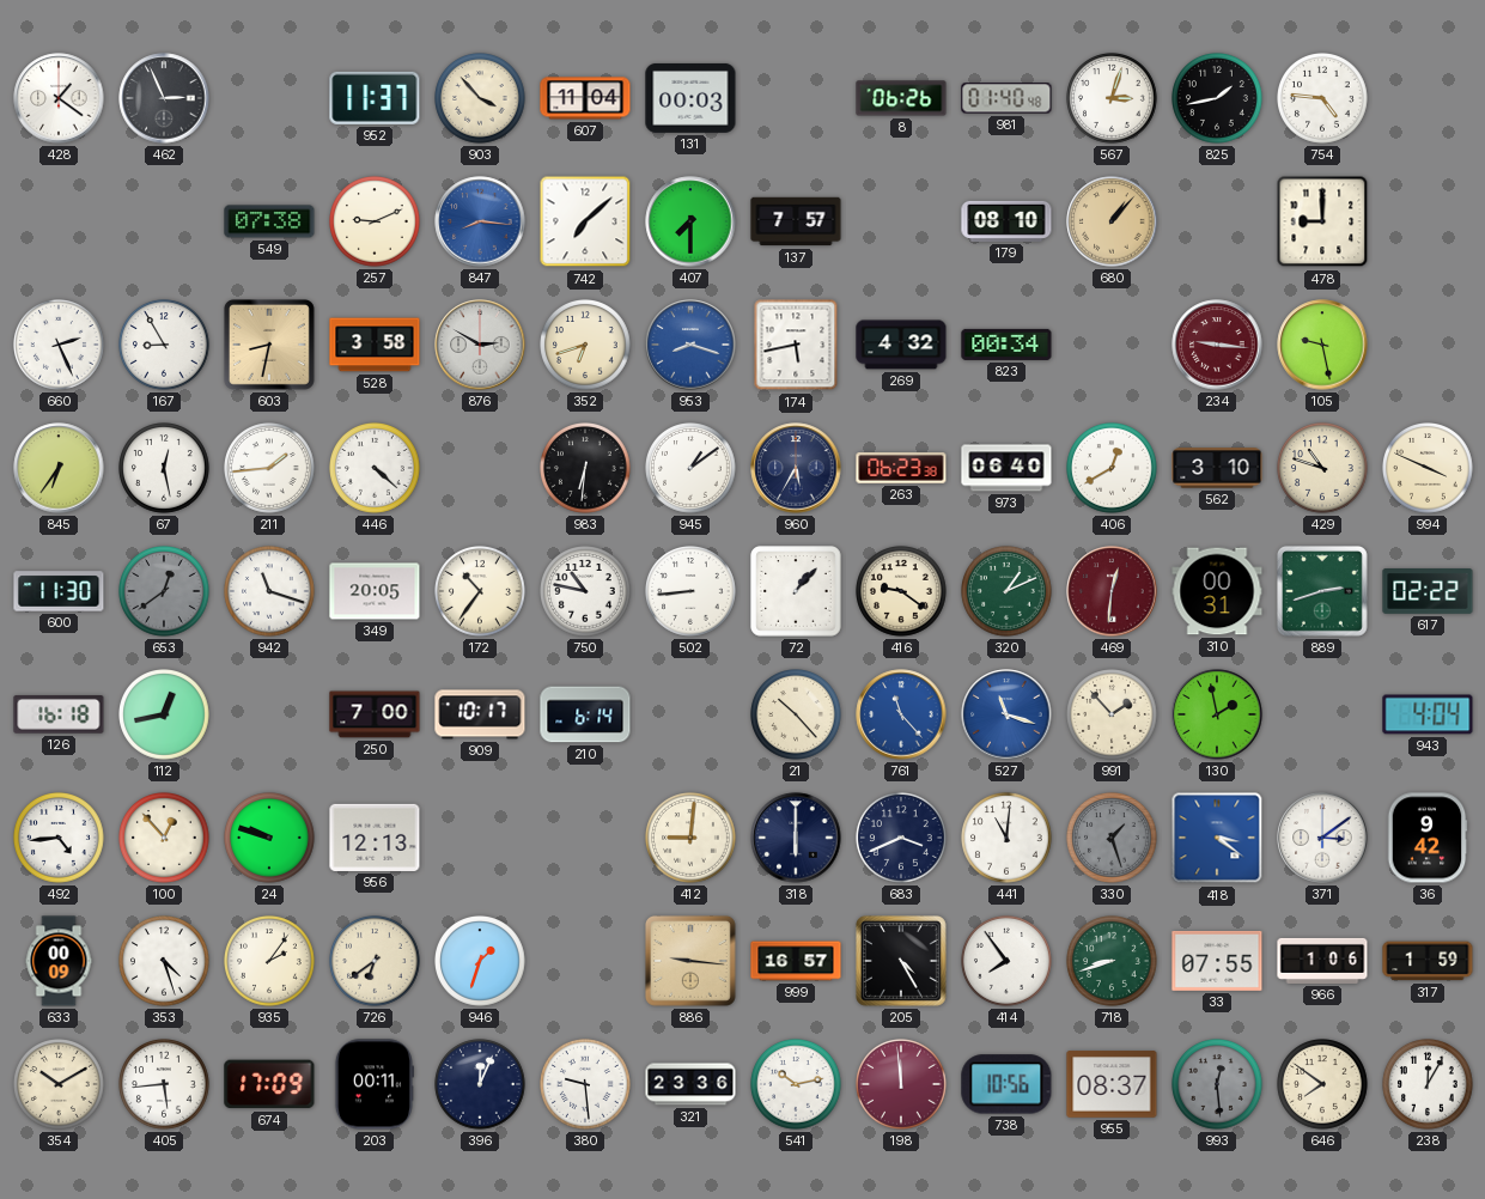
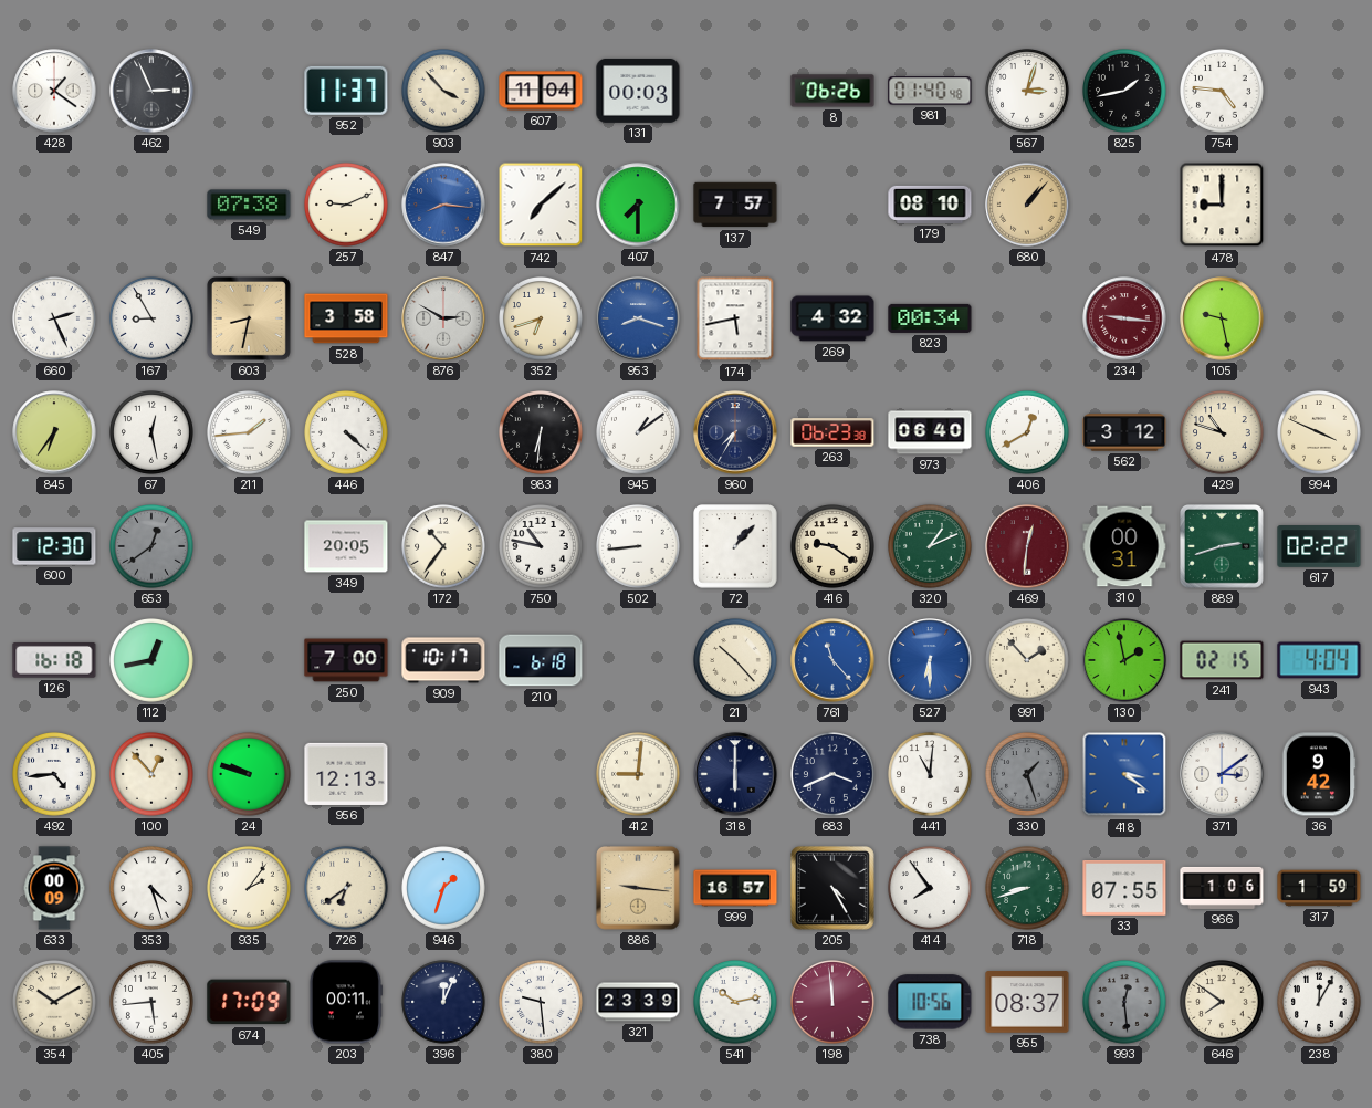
960: 5:35 -> 7:35 (735, 432)
562: 3:10 -> 3:12 (1124, 432)
600: 11:30 -> 12:30 (54, 546)
942: 11:18 -> none (270, 592)
210: 6:14 -> 6:18 (541, 660)
527: 11:18 -> 6:30 (930, 660)
241: none -> 02:15 (1222, 660)
321: 23:36 -> 23:39 (638, 1002)
